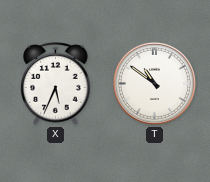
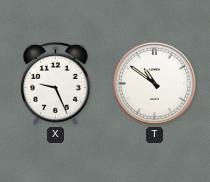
X: 5:34 -> 9:26 (56, 84)
